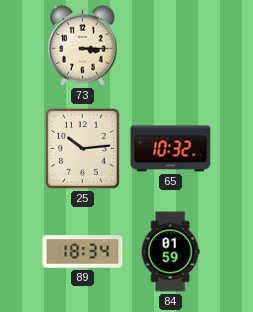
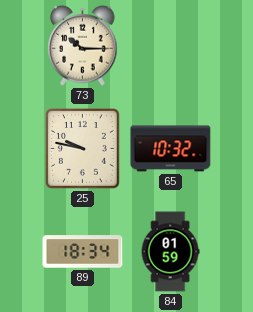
73: 3:15 -> 10:15 (83, 45)
25: 10:14 -> 9:47 (83, 149)
